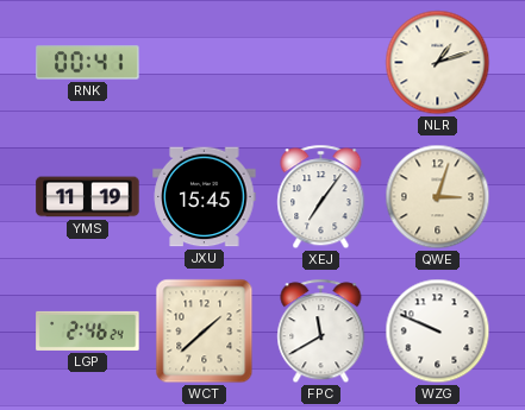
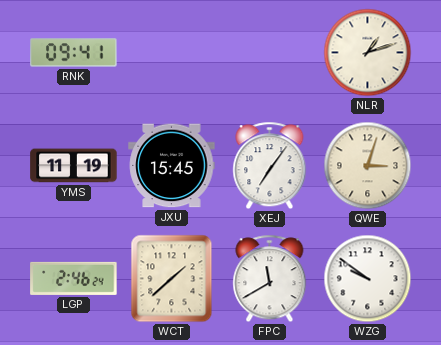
RNK: 00:41 -> 09:41 (74, 53)
WZG: 9:49 -> 9:51 (368, 279)
